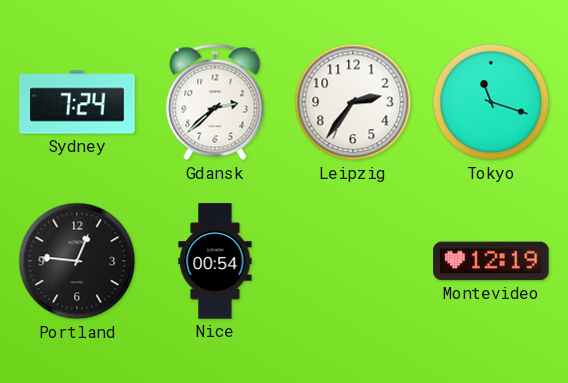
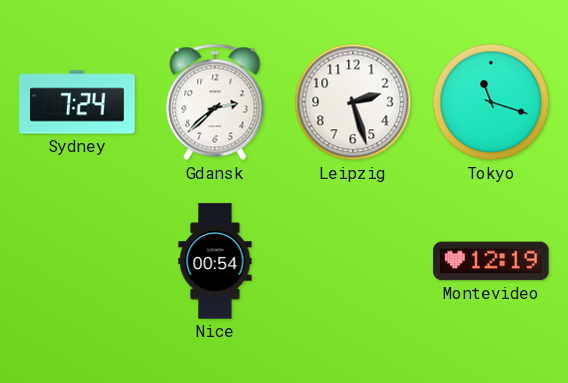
Leipzig: 2:36 -> 2:27 (353, 102)
Portland: 12:46 -> none (77, 261)
